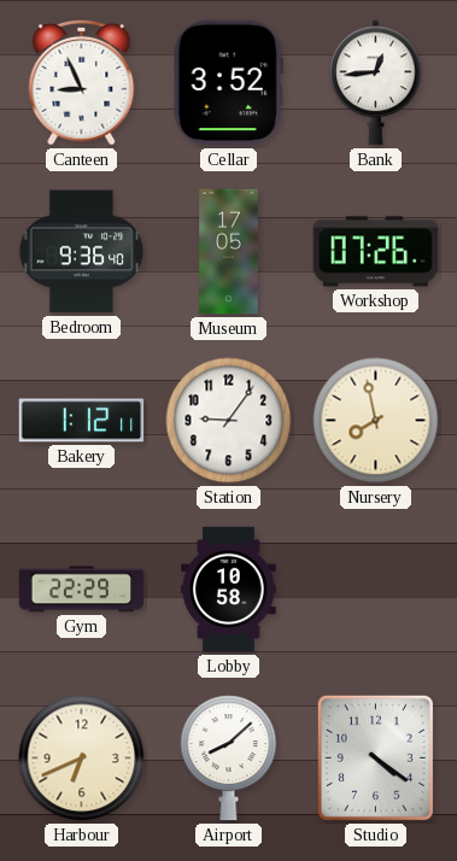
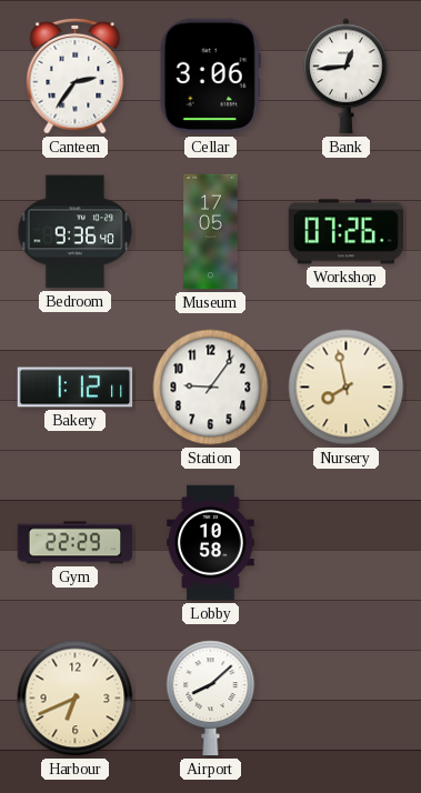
Canteen: 8:56 -> 2:36 (76, 76)
Cellar: 3:52 -> 3:06 (210, 77)
Studio: 4:21 -> none (375, 757)
